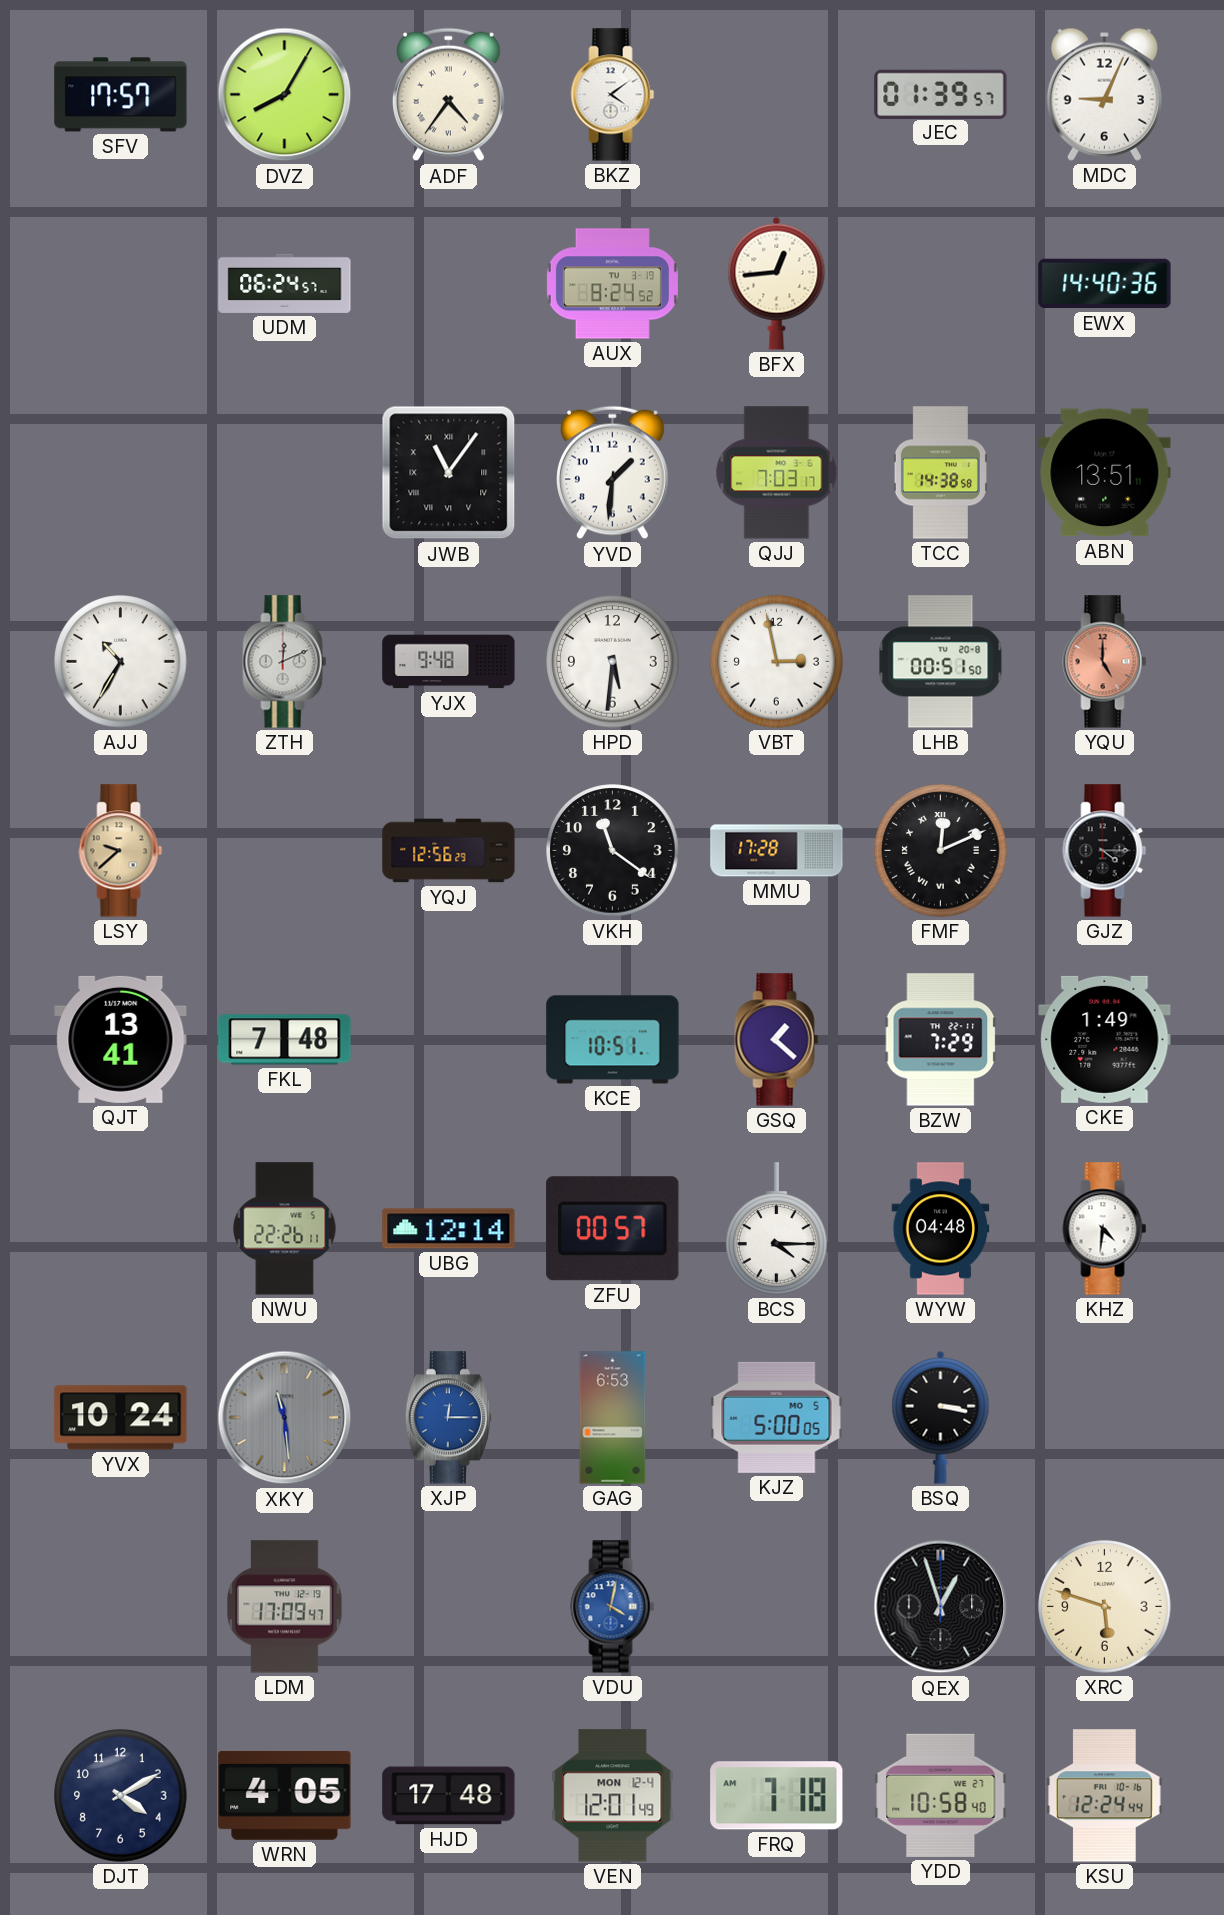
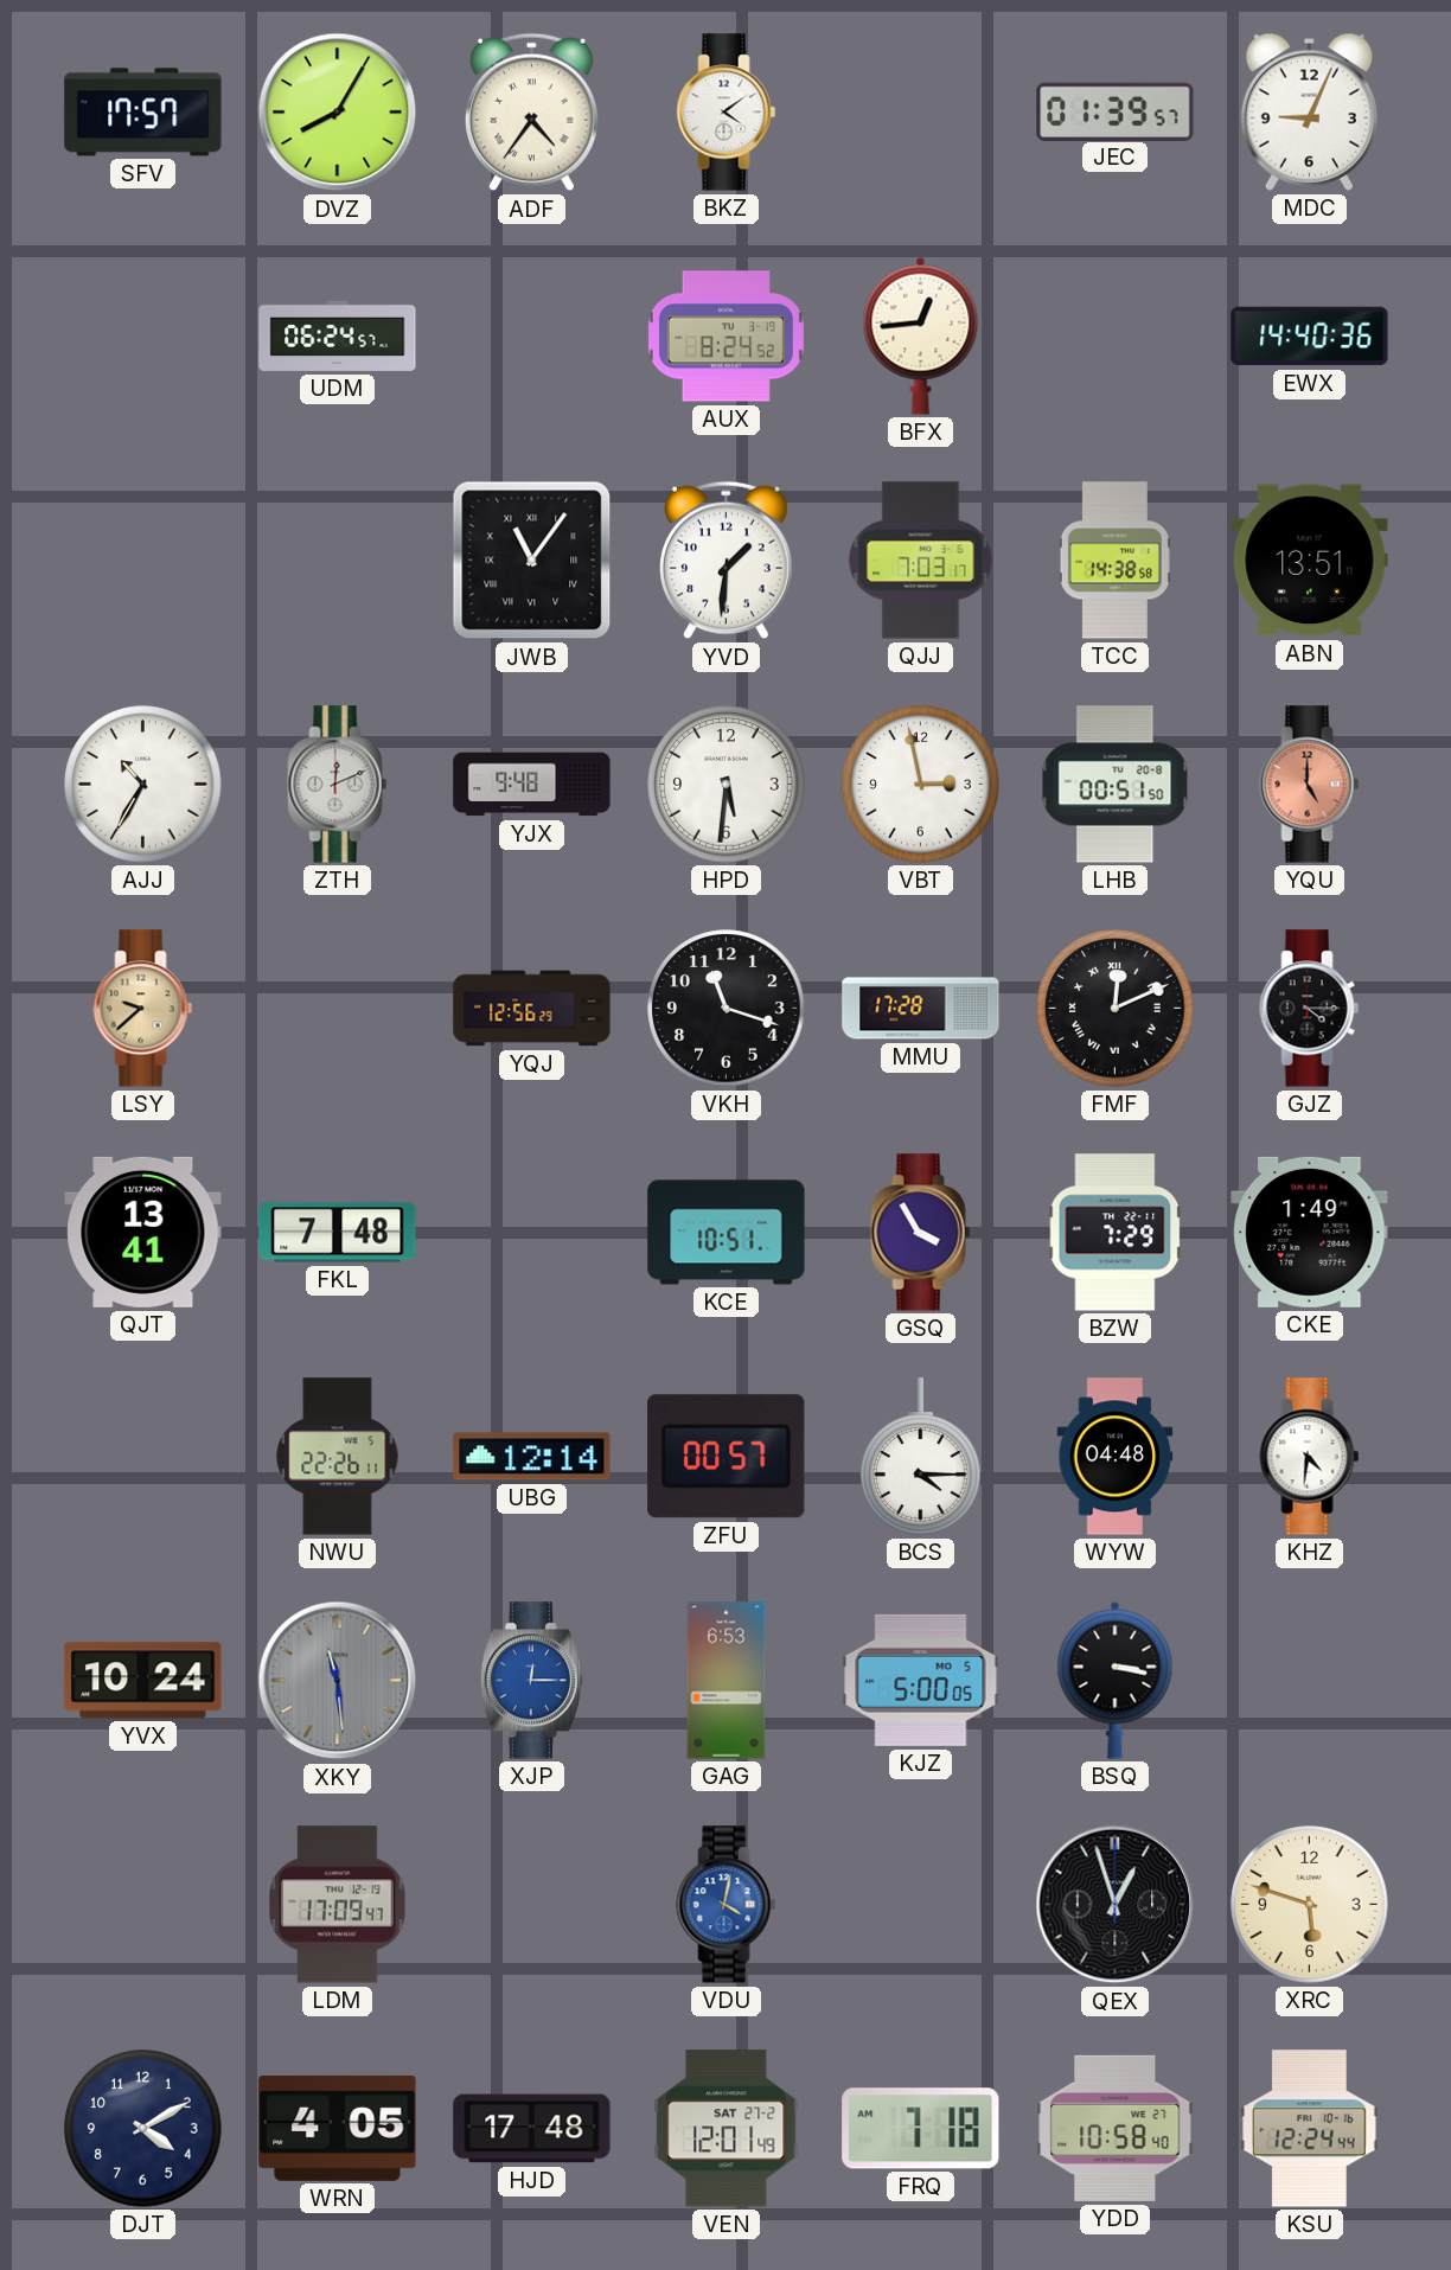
VKH: 11:21 -> 11:18 (727, 1009)
GSQ: 1:22 -> 3:55 (921, 1233)
VEN date: MON 12-4 -> SAT 27-2 (727, 2129)
